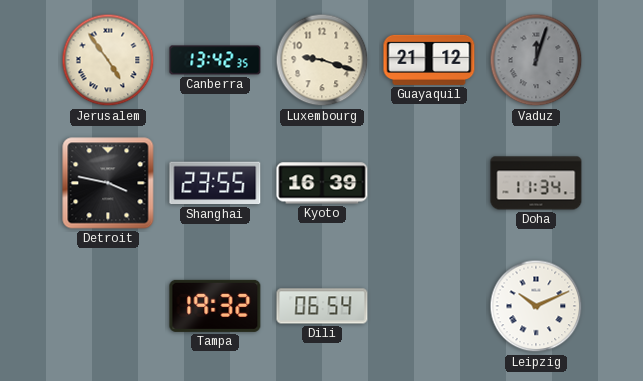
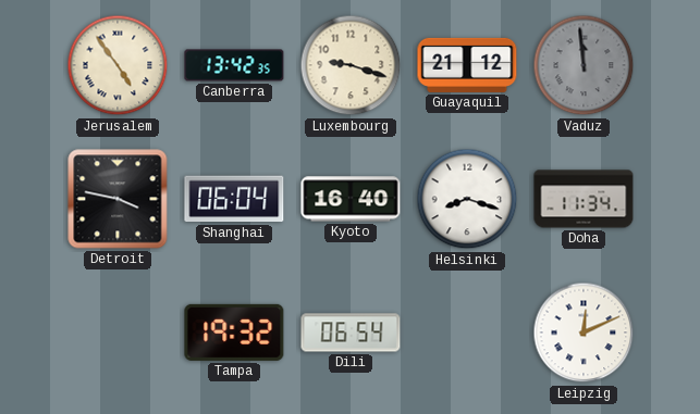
Vaduz: 12:03 -> 11:59 (584, 65)
Shanghai: 23:55 -> 06:04 (234, 199)
Kyoto: 16:39 -> 16:40 (351, 199)
Helsinki: none -> 8:18 (467, 199)
Leipzig: 10:11 -> 12:11 (584, 333)
